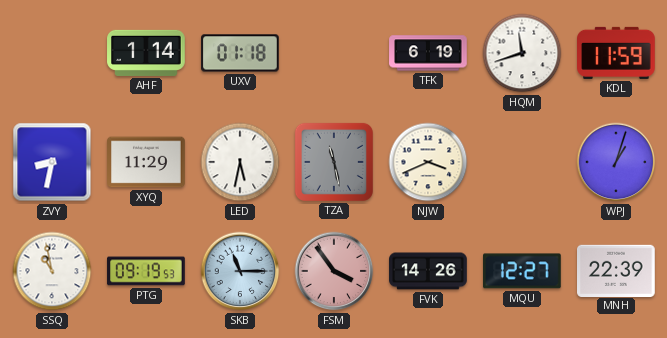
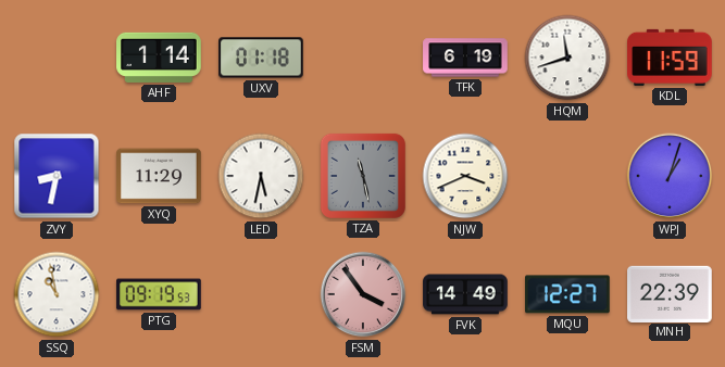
SKB: 11:15 -> none (240, 271)
FVK: 14:26 -> 14:49 (465, 294)
